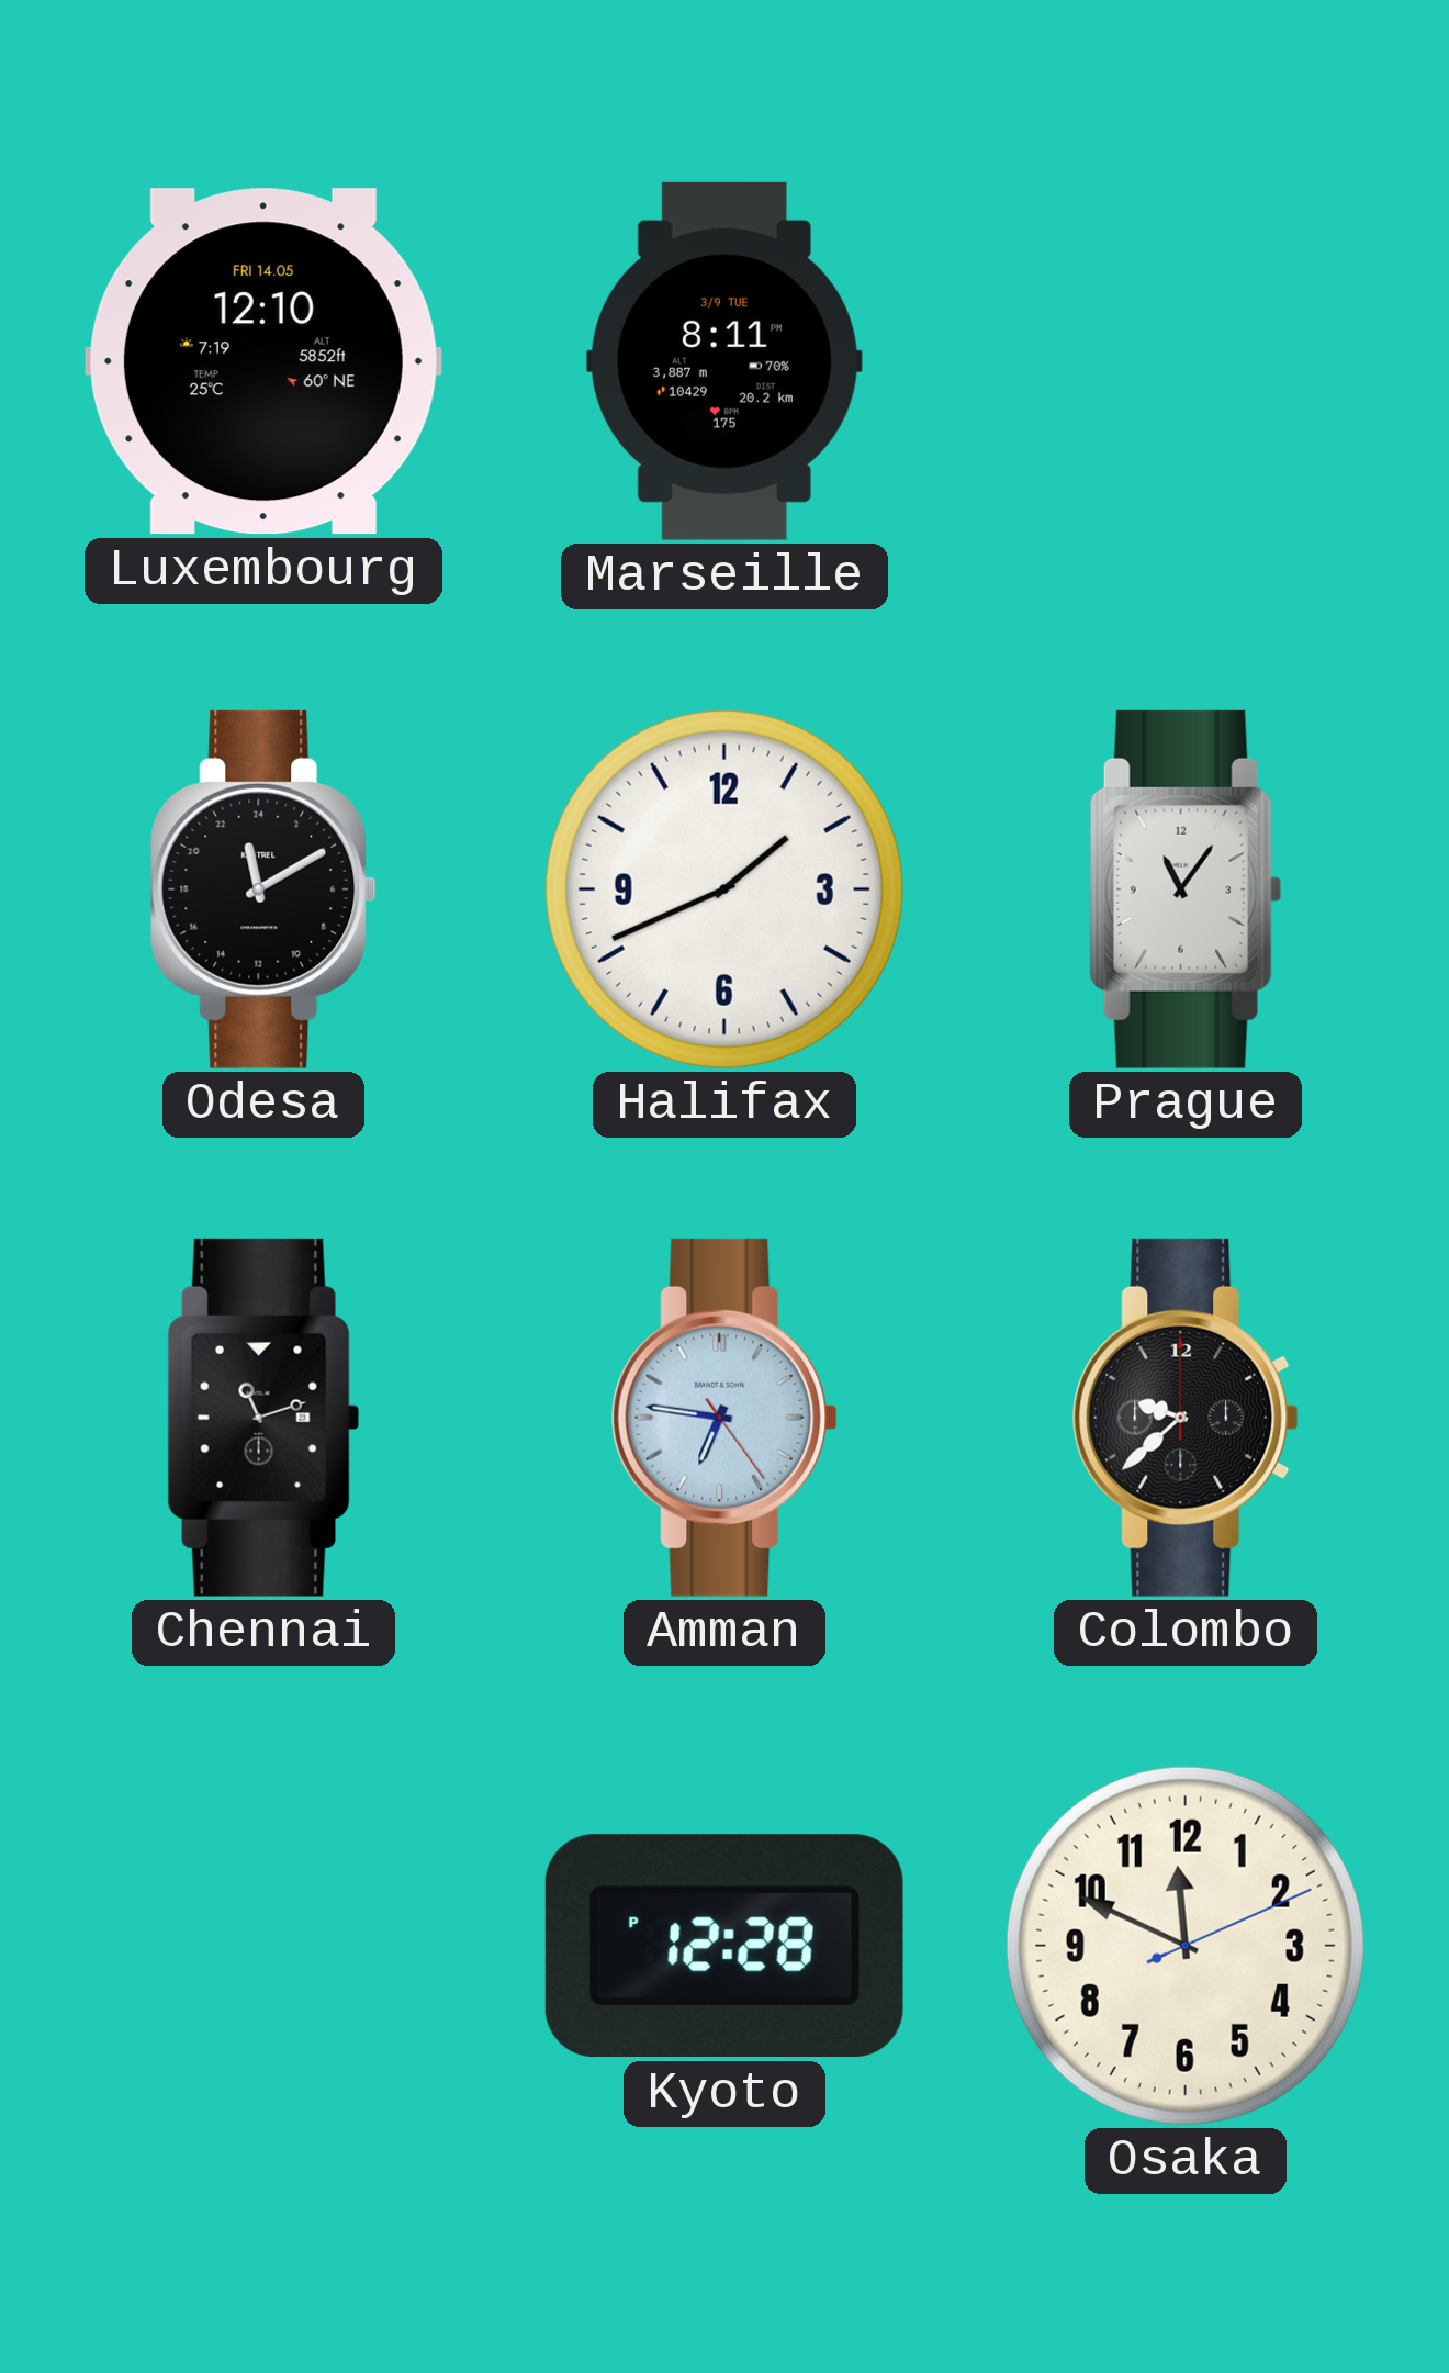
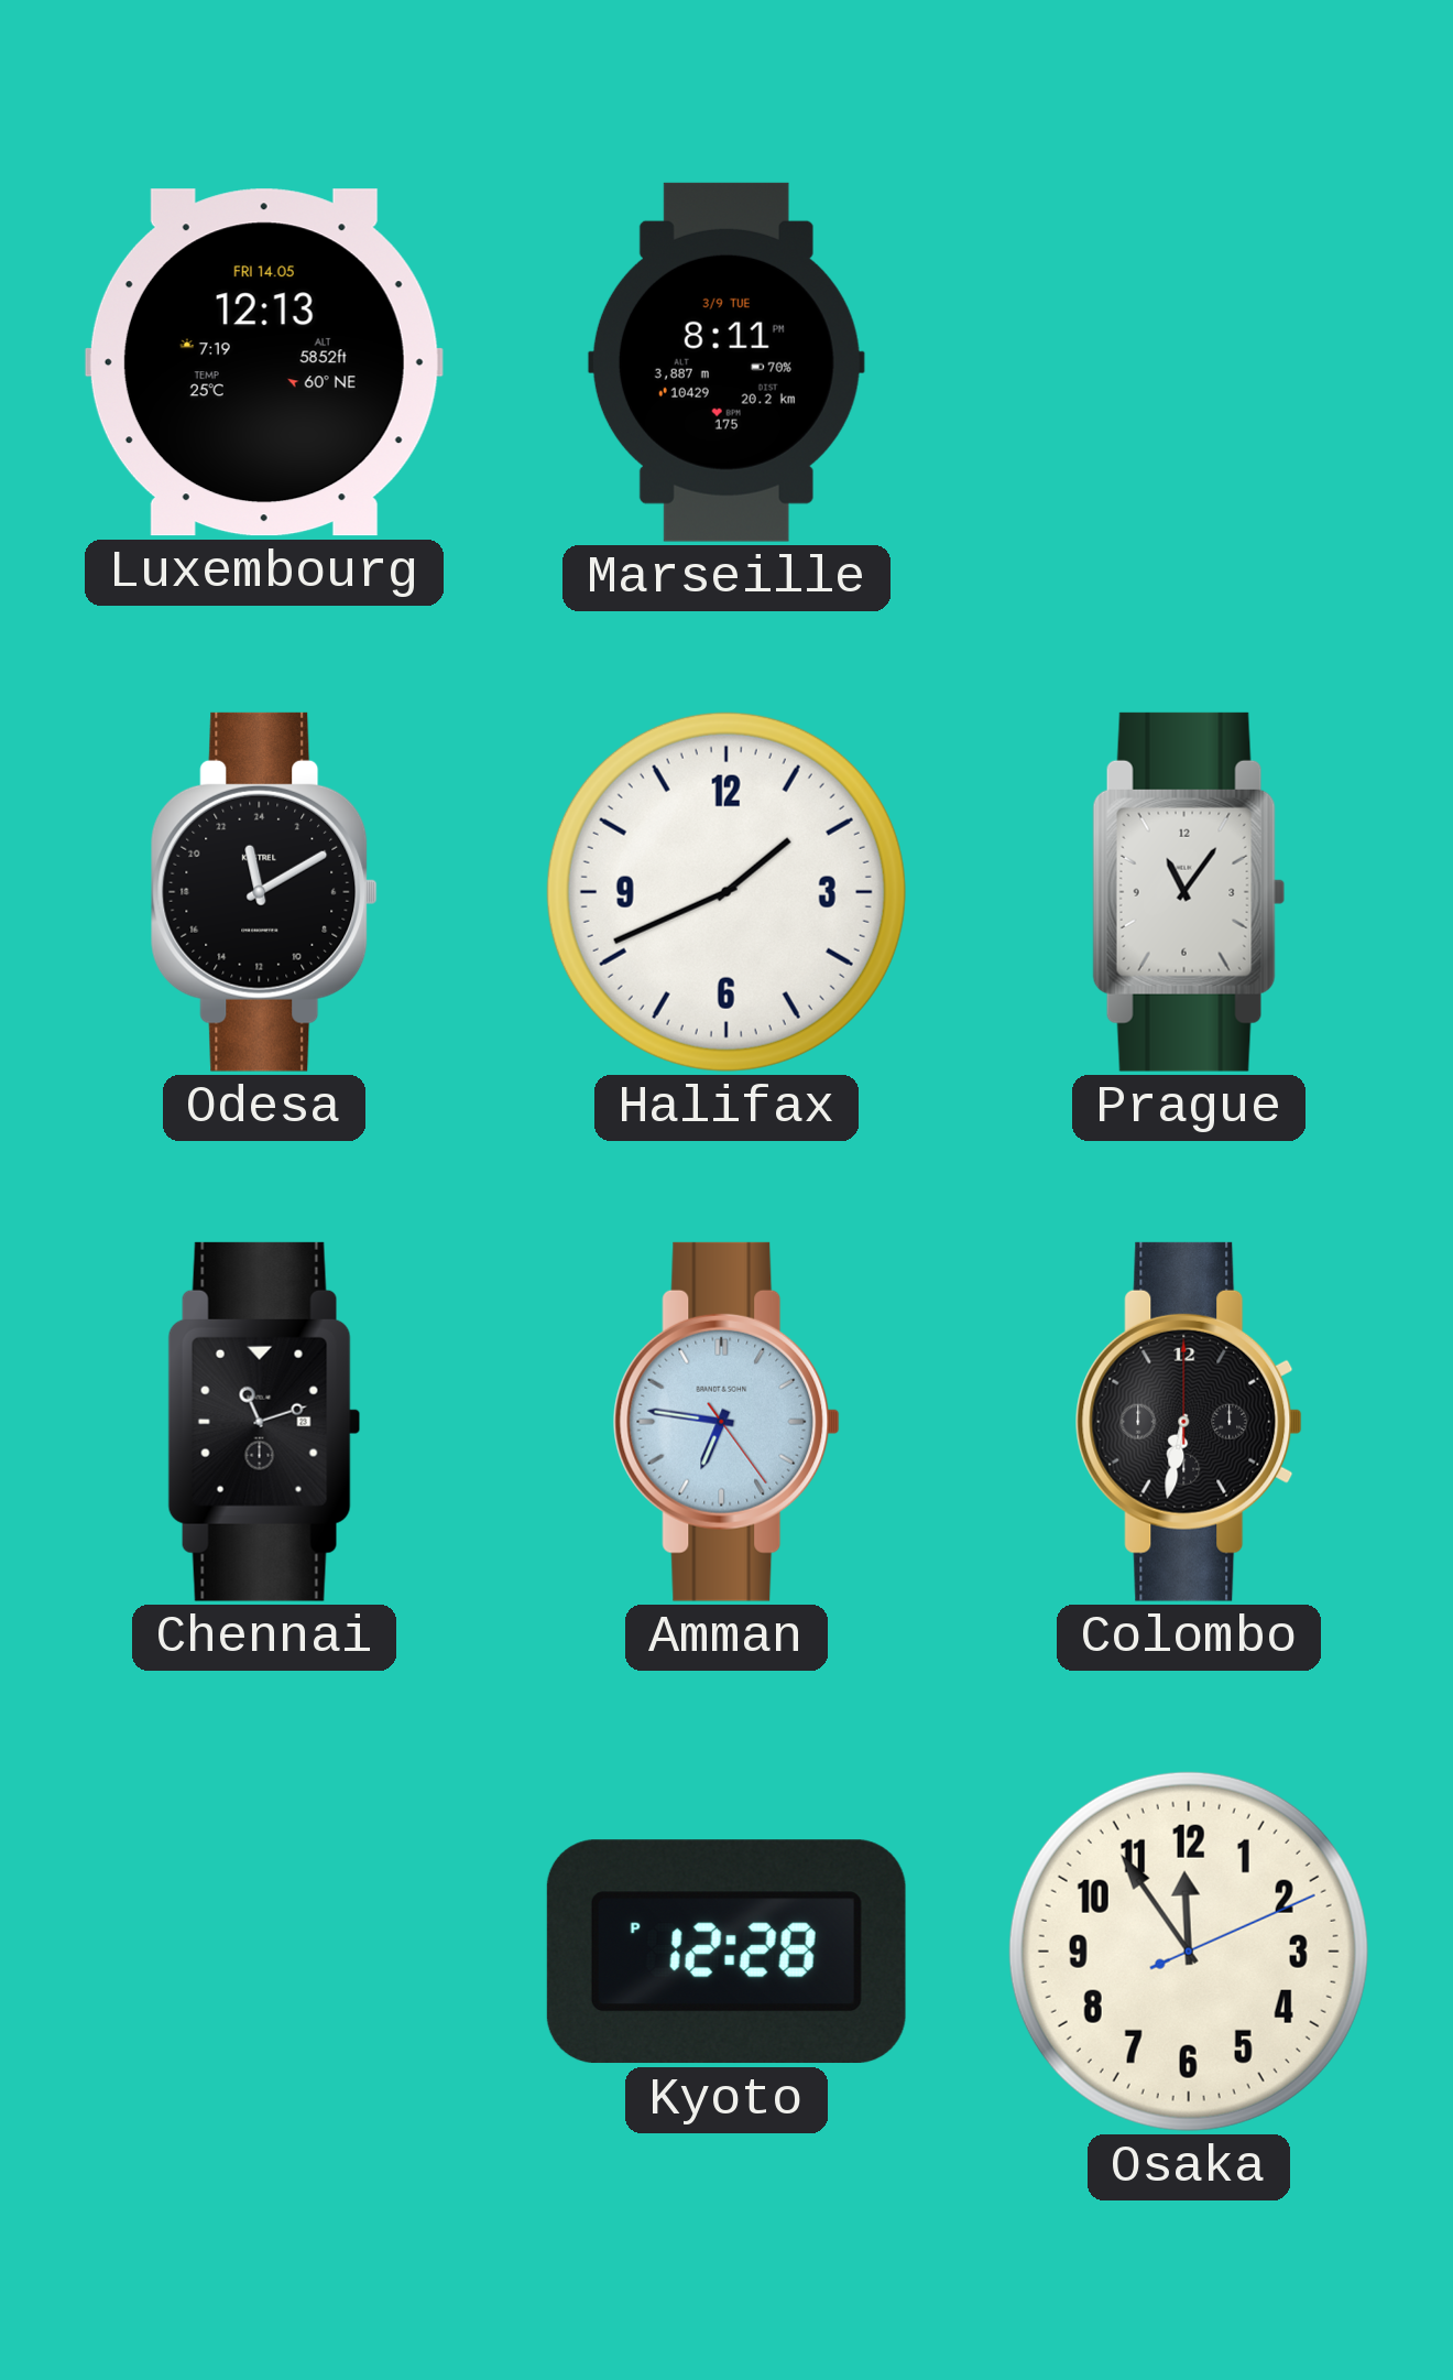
Luxembourg: 12:10 -> 12:13 (264, 362)
Colombo: 9:38 -> 6:32 (1189, 1422)
Osaka: 11:49 -> 11:54 (1189, 1952)
